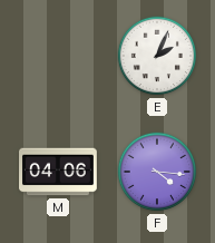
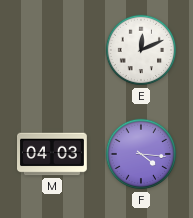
E: 2:04 -> 12:11 (141, 50)
M: 04:06 -> 04:03 (53, 154)
